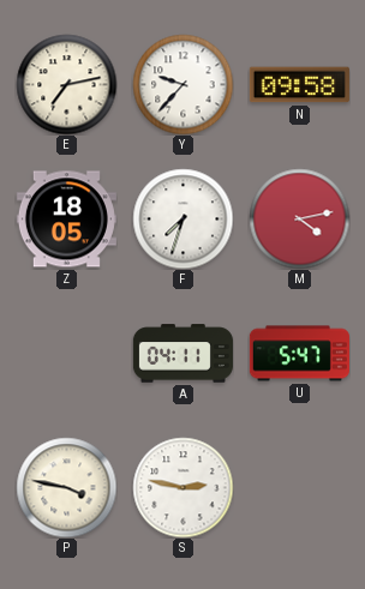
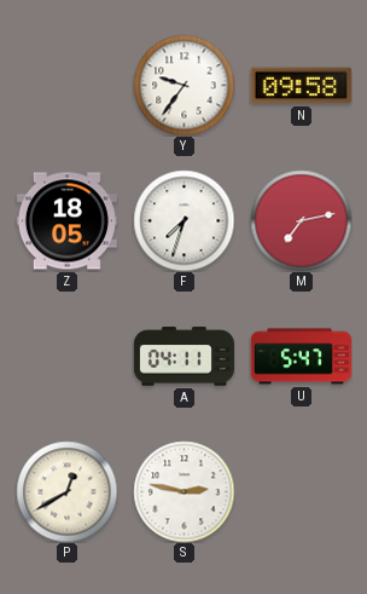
E: 7:13 -> none (66, 84)
Y: 9:37 -> 9:36 (183, 85)
M: 4:13 -> 7:13 (301, 220)
P: 3:47 -> 12:40 (66, 491)
